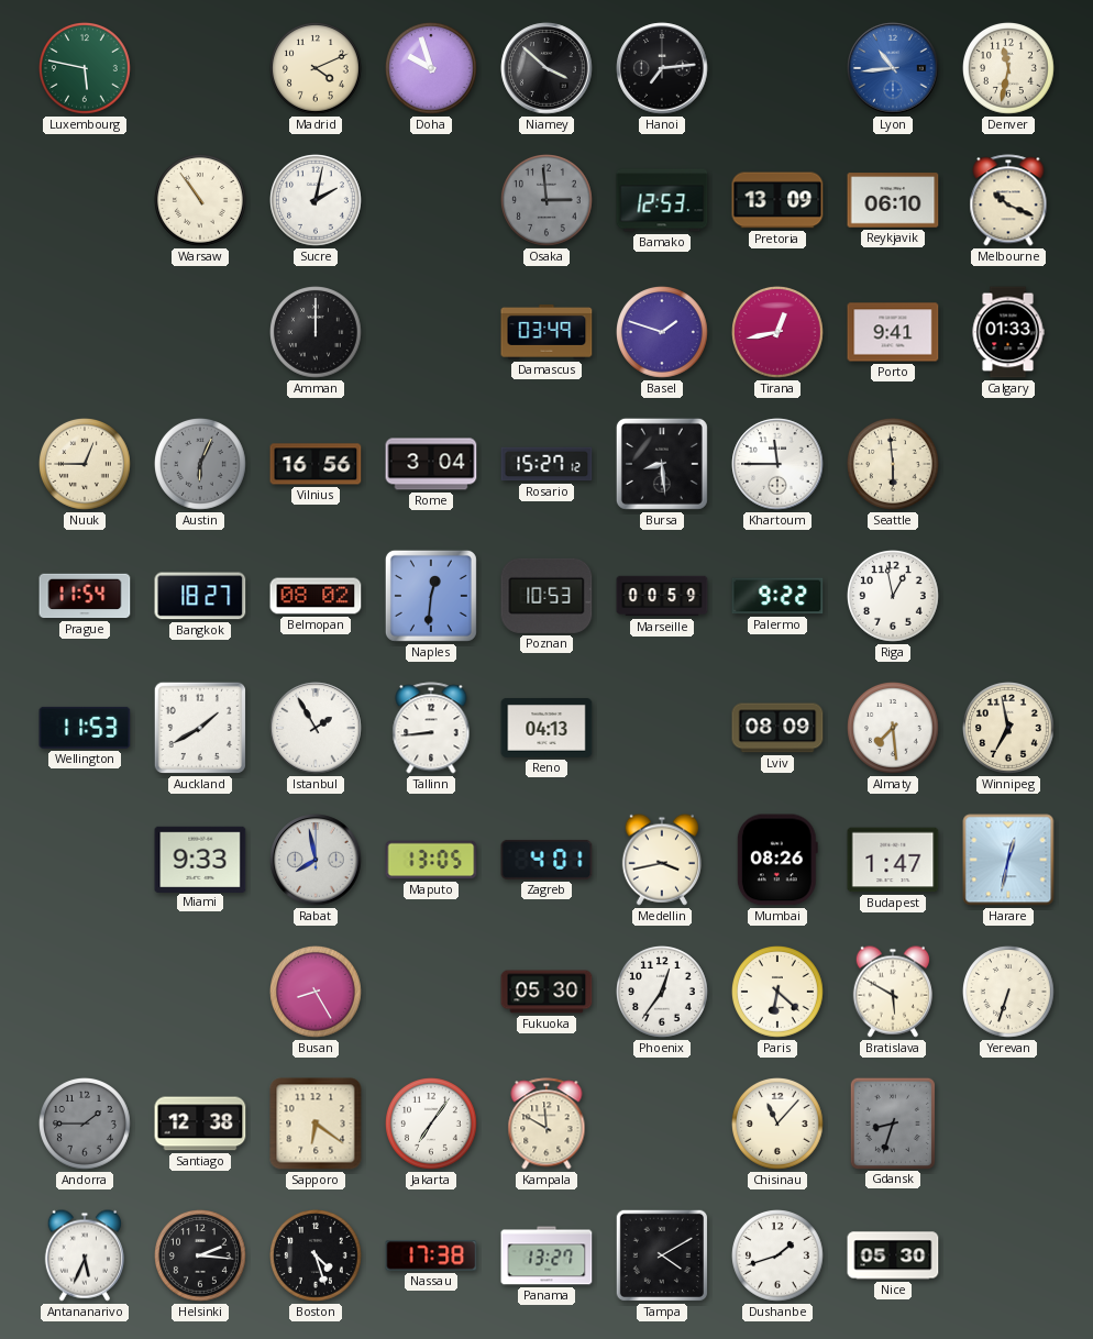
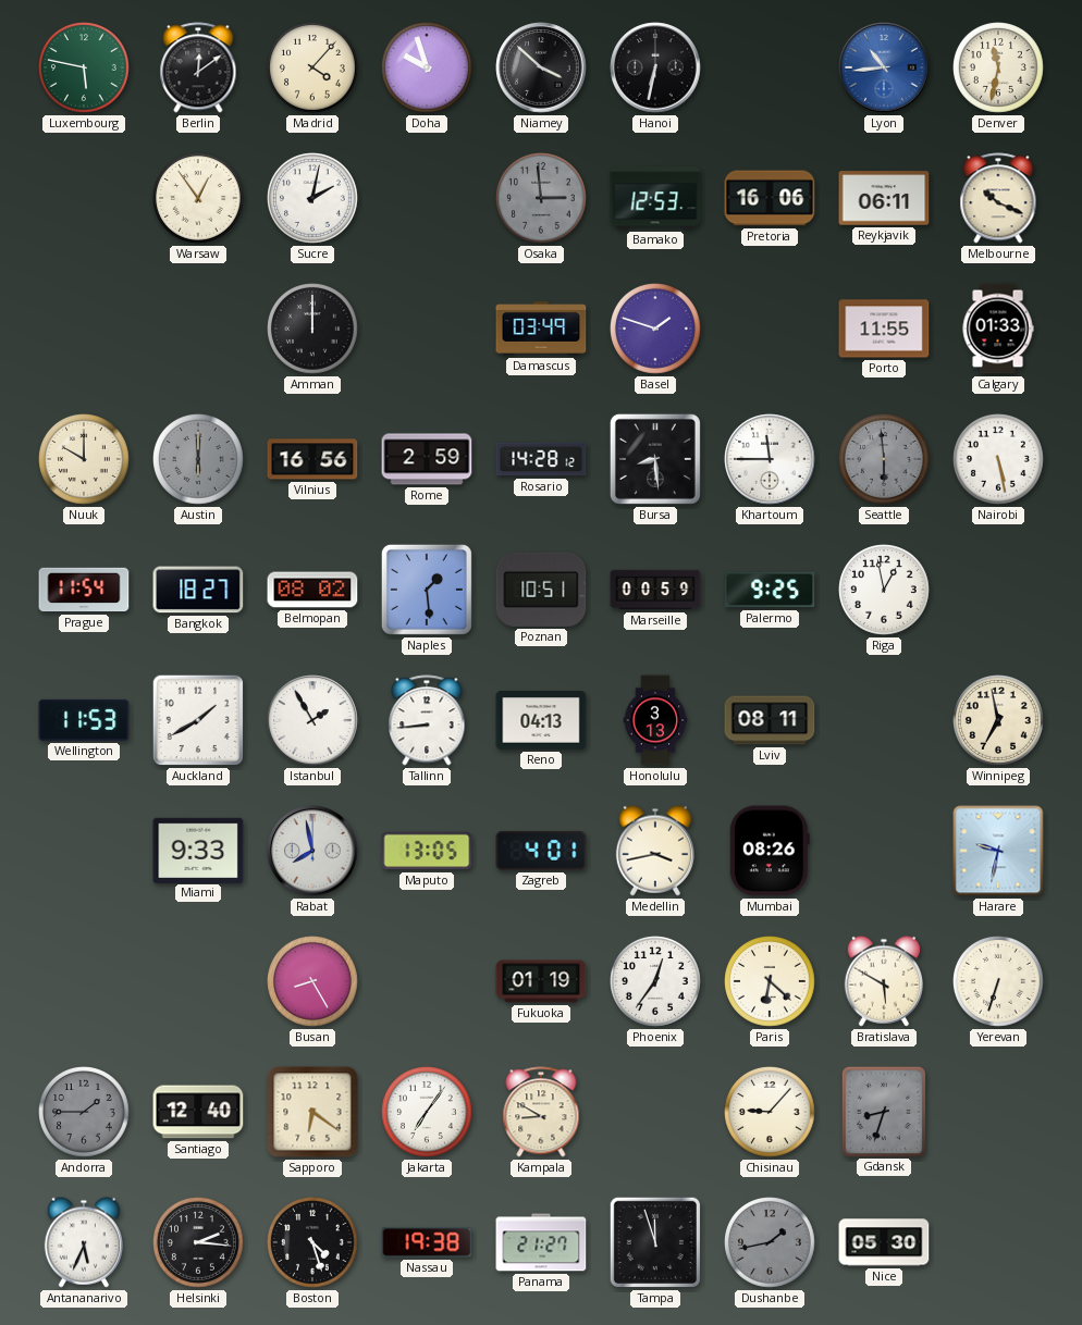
Berlin: none -> 12:09 (198, 67)
Madrid: 4:11 -> 4:07 (313, 69)
Hanoi: 7:14 -> 6:32 (655, 67)
Warsaw: 10:54 -> 12:54 (199, 199)
Pretoria: 13:09 -> 16:06 (770, 198)
Reykjavik: 06:10 -> 06:11 (884, 198)
Tirana: 12:43 -> none (779, 333)
Porto: 9:41 -> 11:55 (884, 329)
Nuuk: 12:45 -> 10:00 (85, 460)
Austin: 6:04 -> 6:00 (199, 460)
Rome: 3:04 -> 2:59 (427, 459)
Rosario: 15:27 -> 14:28 (541, 459)
Seattle dial: cream -> grey (885, 460)
Nairobi: none -> 5:28 (999, 460)
Naples: 12:31 -> 1:29 (427, 590)
Poznan: 10:53 -> 10:51 (541, 590)
Palermo: 9:22 -> 9:25 (770, 590)
Honolulu: none -> 3:13 (655, 720)
Lviv: 08:09 -> 08:11 (770, 720)
Almaty: 7:29 -> none (894, 729)
Budapest: 1:47 -> none (893, 860)
Harare: 12:32 -> 9:32 (998, 851)
Fukuoka: 05:30 -> 01:19 (541, 981)
Santiago: 12:38 -> 12:40 (198, 1112)
Kampala: 11:50 -> 8:50 (541, 1112)
Chisinau: 11:07 -> 9:07 (771, 1113)
Nassau: 17:38 -> 19:38 (427, 1242)
Panama: 13:27 -> 21:27 (541, 1242)
Tampa: 4:10 -> 11:57 (655, 1242)
Dushanbe: 1:42 -> 1:43 (771, 1243)
Dushanbe dial: white -> grey (771, 1243)
